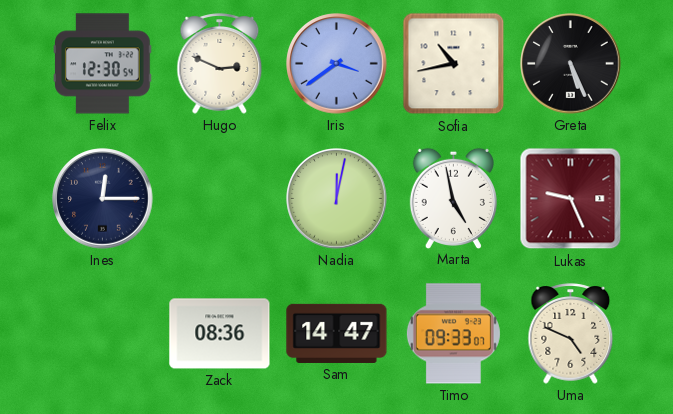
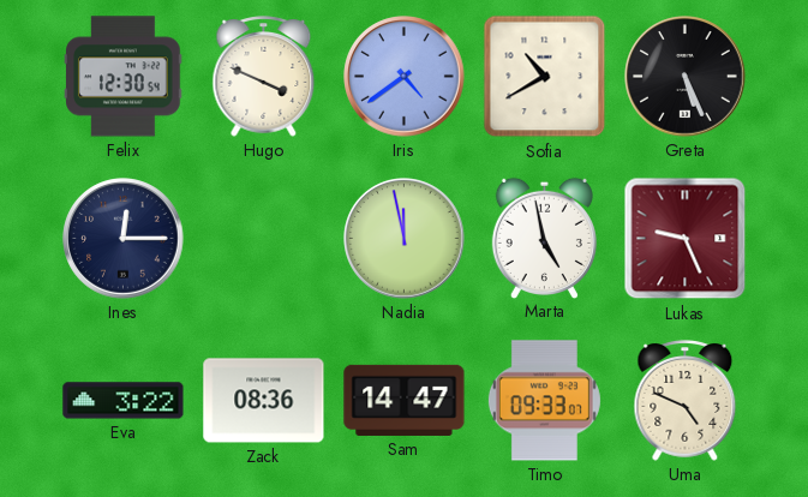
Hugo: 2:49 -> 3:49 (264, 77)
Iris: 3:39 -> 4:39 (405, 77)
Sofia: 10:43 -> 10:40 (545, 77)
Nadia: 12:02 -> 11:58 (405, 239)
Eva: none -> 3:22 (124, 401)
